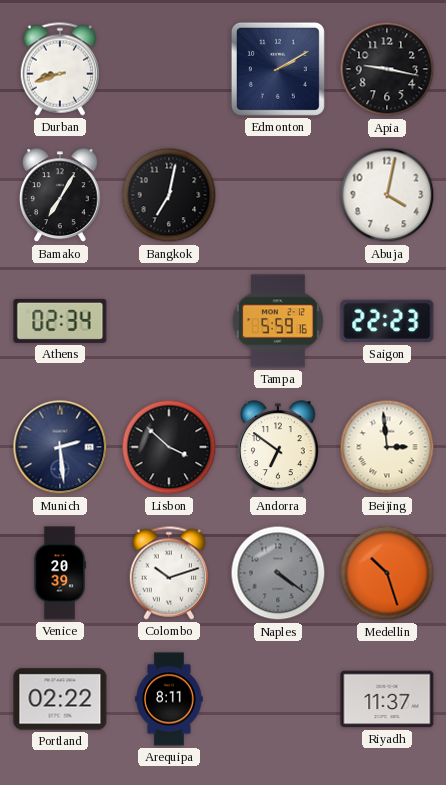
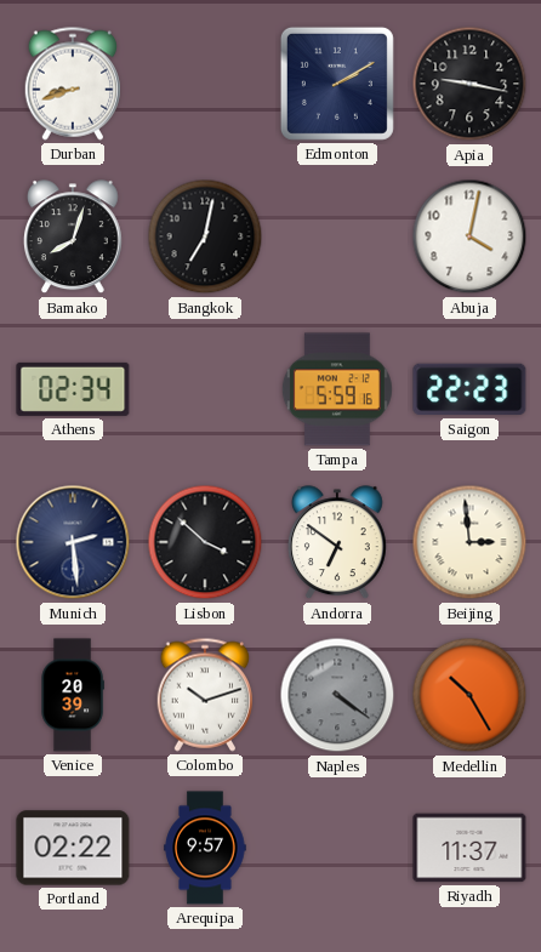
Bamako: 7:05 -> 8:03 (73, 238)
Medellin: 10:27 -> 10:25 (469, 695)
Arequipa: 8:11 -> 9:57 (205, 848)
